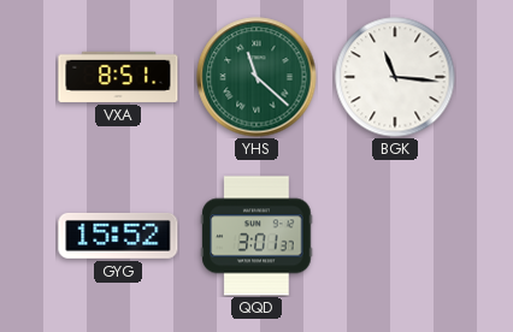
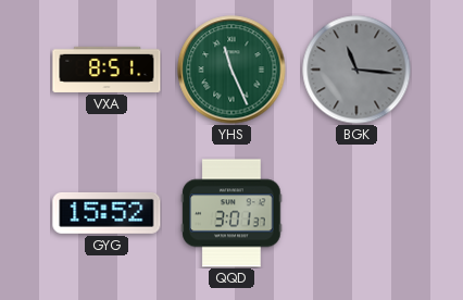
YHS: 11:22 -> 11:26 (231, 70)
BGK dial: white -> grey (356, 70)
